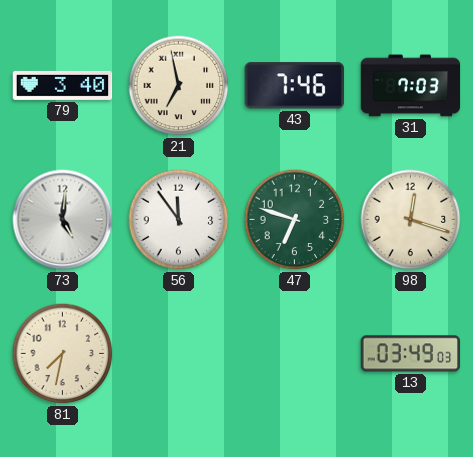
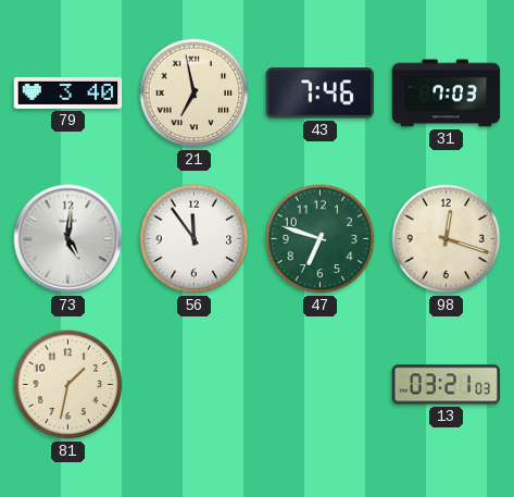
81: 7:32 -> 1:32 (68, 385)
13: 03:49 -> 03:21 (447, 385)
